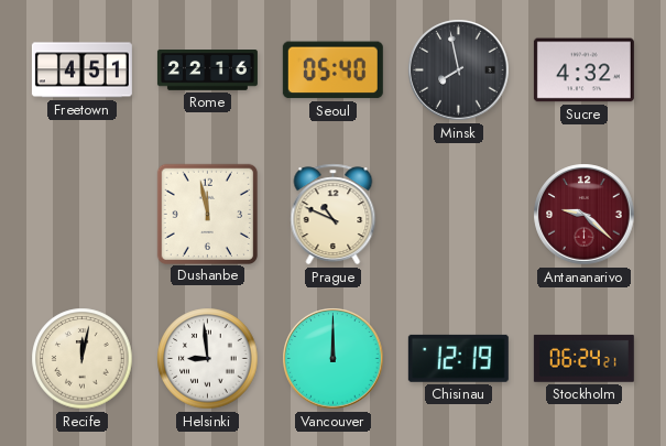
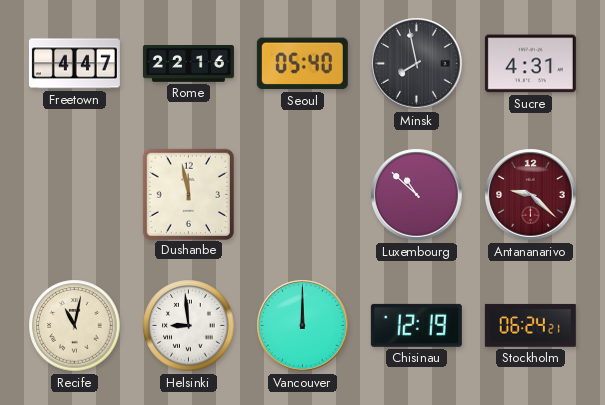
Freetown: 4:51 -> 4:47 (74, 64)
Sucre: 4:32 -> 4:31 (530, 64)
Prague: 10:49 -> none (334, 215)
Luxembourg: none -> 10:52 (417, 195)
Recife: 12:02 -> 11:02 (75, 326)
